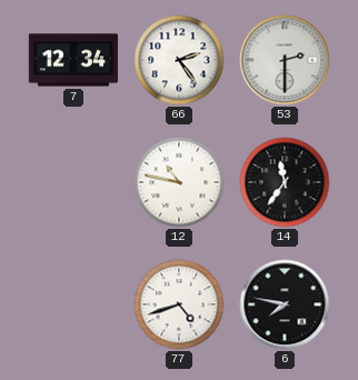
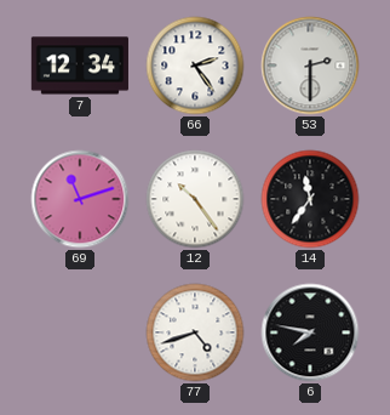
69: none -> 11:12 (80, 199)
12: 10:47 -> 10:24 (195, 199)
